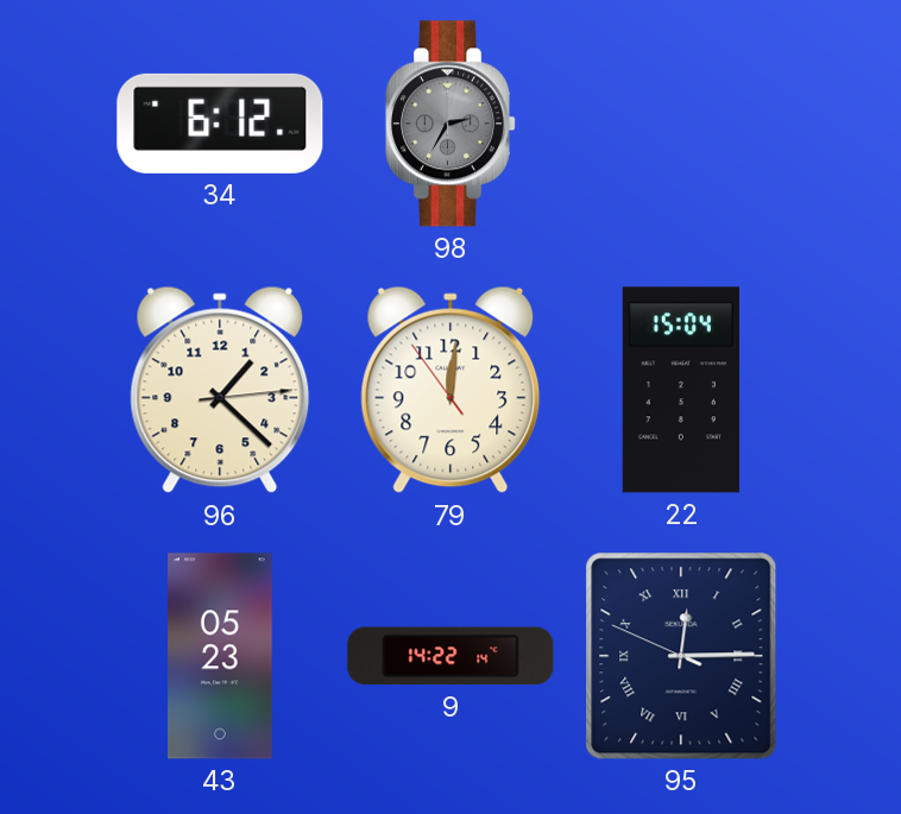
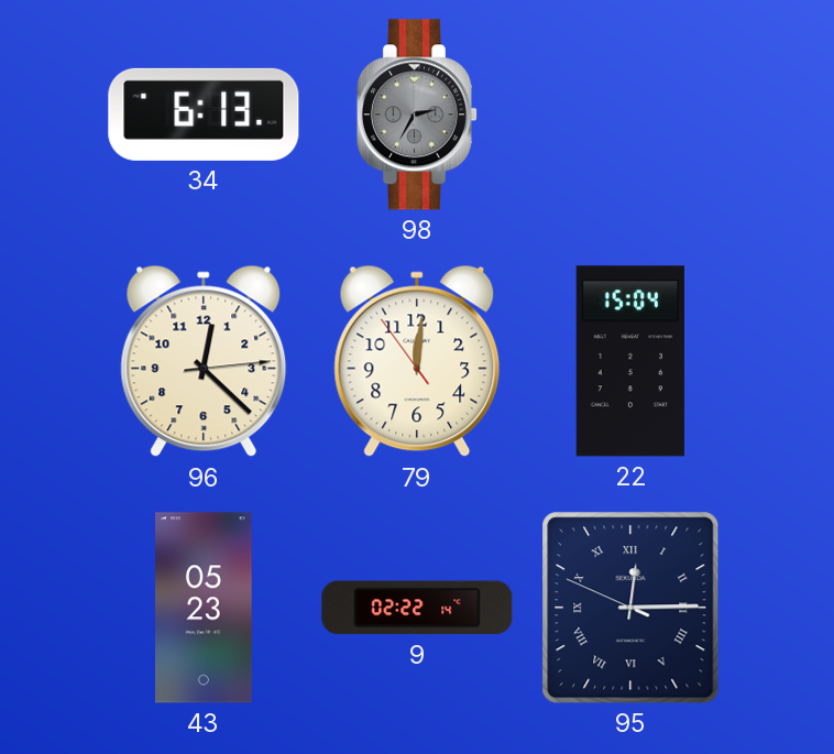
34: 6:12 -> 6:13 (204, 114)
96: 1:22 -> 12:22 (204, 361)
9: 14:22 -> 02:22 (417, 608)
